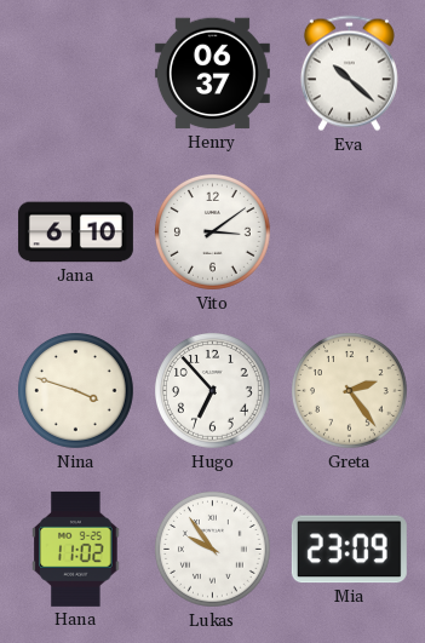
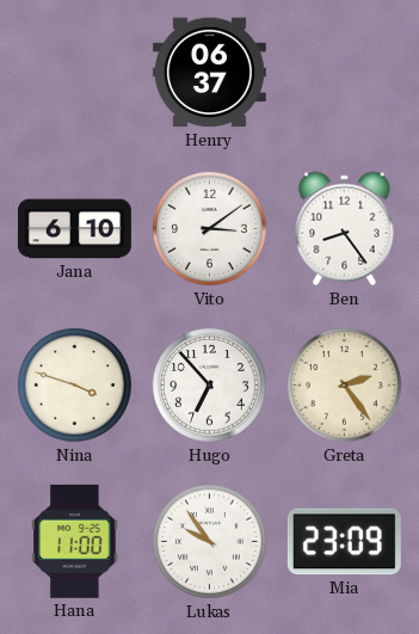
Eva: 10:22 -> none (349, 74)
Ben: none -> 8:24 (345, 229)
Hana: 11:02 -> 11:00 (75, 541)
